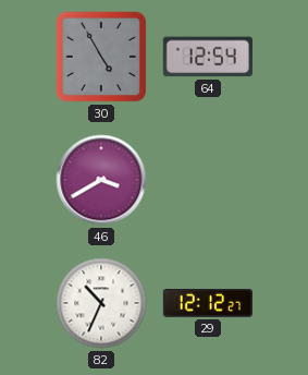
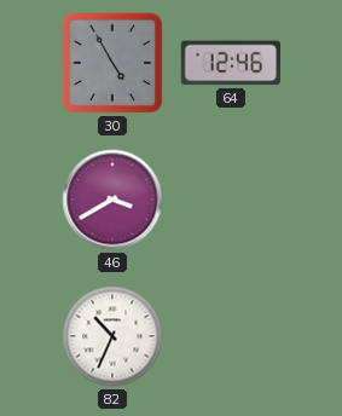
64: 12:54 -> 12:46 (231, 63)
29: 12:12 -> none (207, 303)
